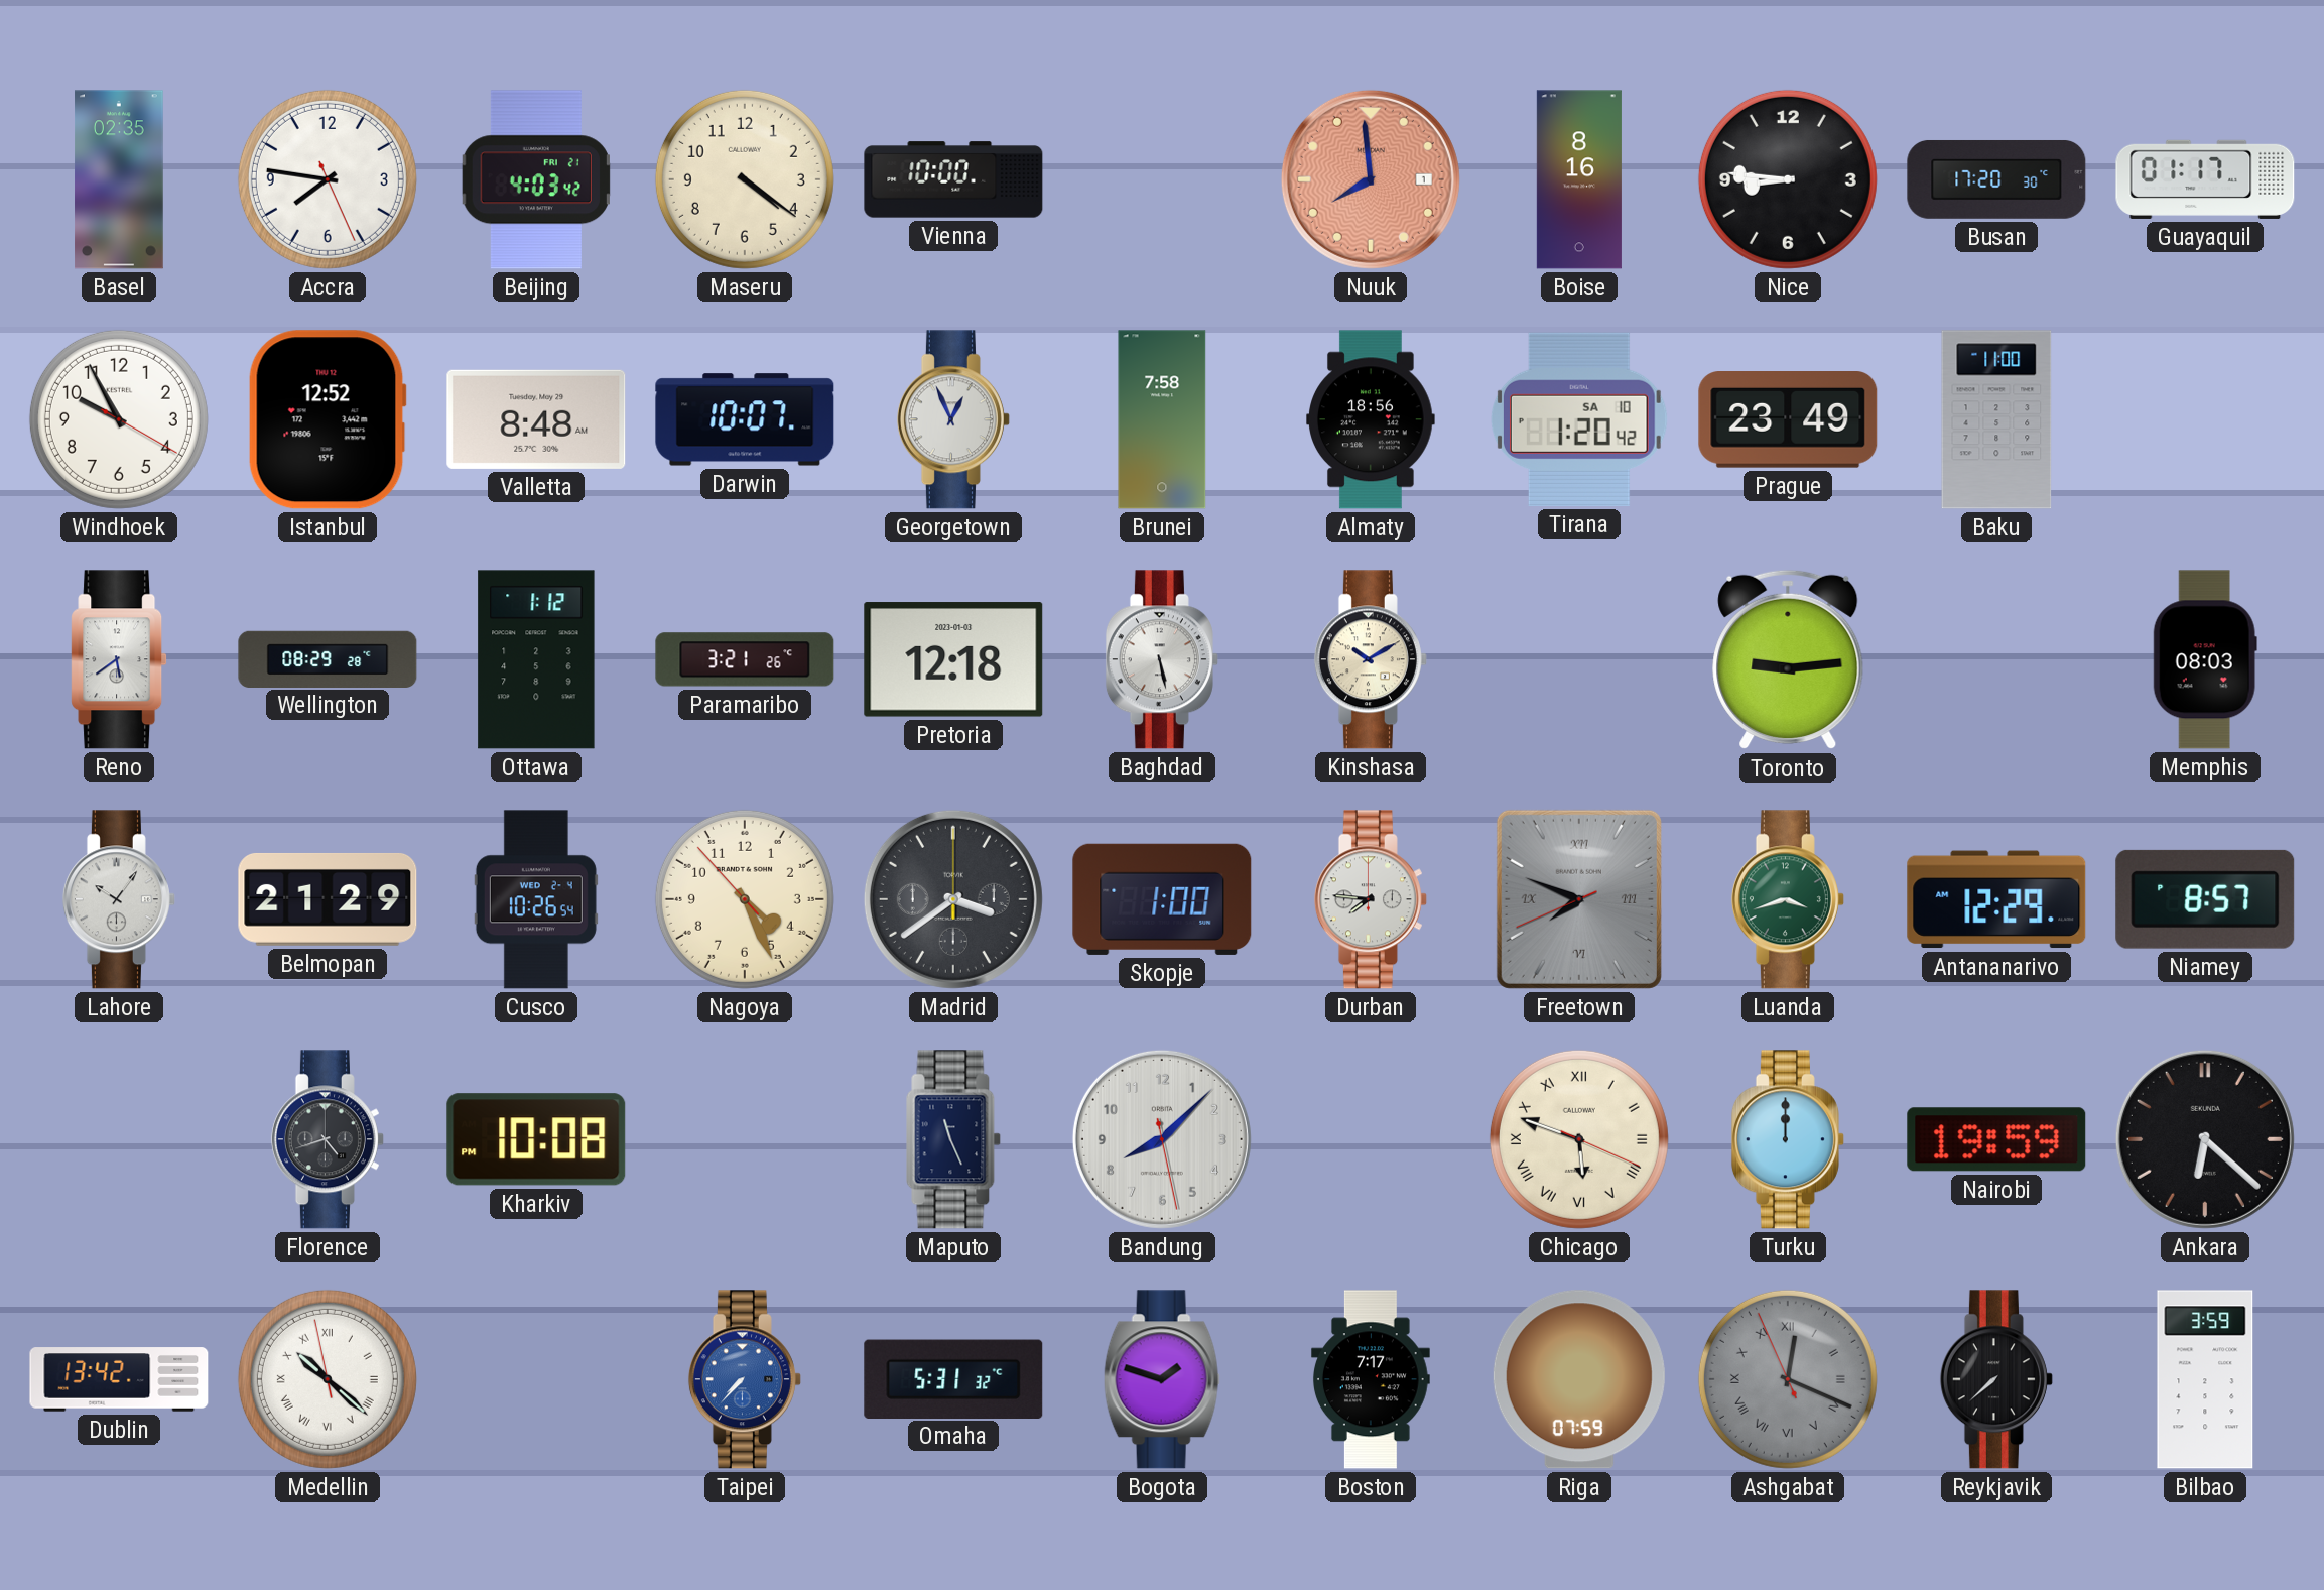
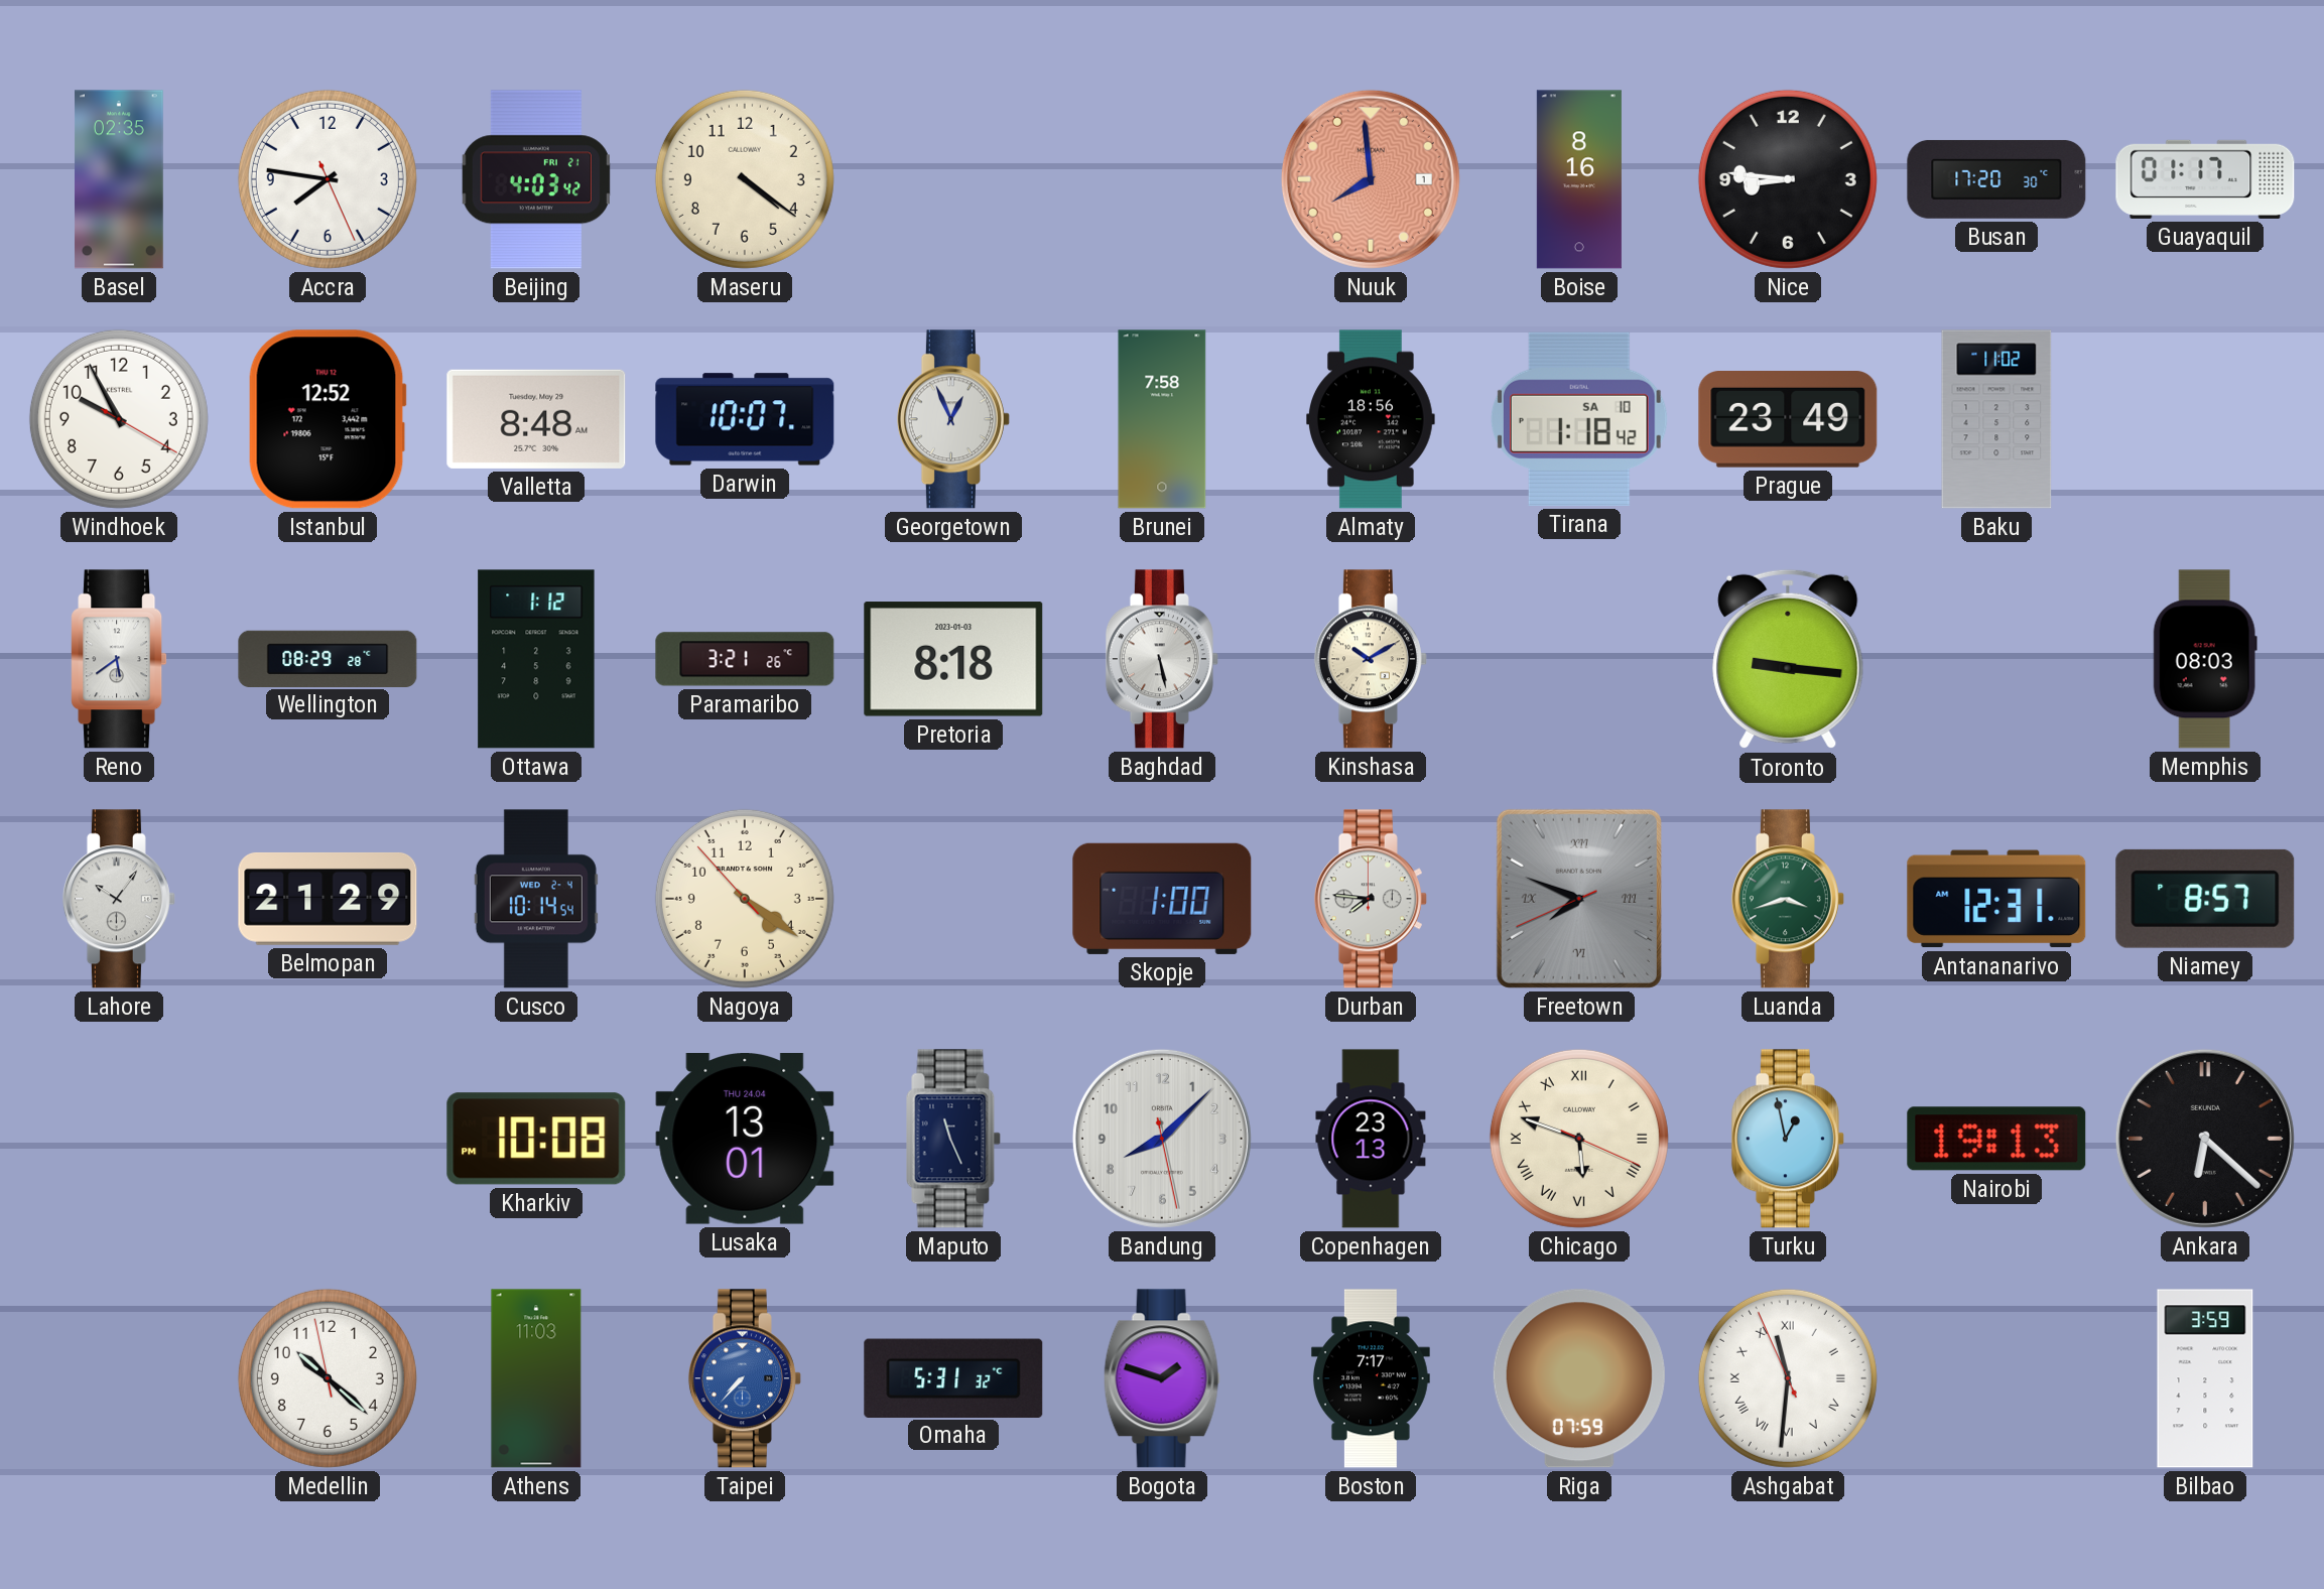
Vienna: 10:00 -> none (953, 179)
Tirana: 1:20 -> 1:18 (1579, 419)
Baku: 11:00 -> 11:02 (1996, 419)
Pretoria: 12:18 -> 8:18 (953, 659)
Toronto: 9:14 -> 9:16 (1788, 659)
Cusco: 10:26 -> 10:14 (536, 899)
Nagoya: 4:25 -> 4:20 (745, 899)
Madrid: 3:39 -> none (953, 899)
Antananarivo: 12:29 -> 12:31 (1996, 899)
Florence: 4:42 -> none (328, 1139)
Lusaka: none -> 13:01 (745, 1140)
Copenhagen: none -> 23:13 (1371, 1139)
Turku: 12:00 -> 12:58 (1788, 1139)
Nairobi: 19:59 -> 19:13 (1996, 1139)
Dublin: 13:42 -> none (119, 1379)
Medellin numerals: Roman -> Arabic (328, 1378)
Athens: none -> 11:03 (536, 1378)
Ashgabat: 12:18 -> 11:30 (1788, 1378)
Ashgabat dial: grey -> white (1788, 1378)
Reykjavik: 7:38 -> none (1996, 1379)
